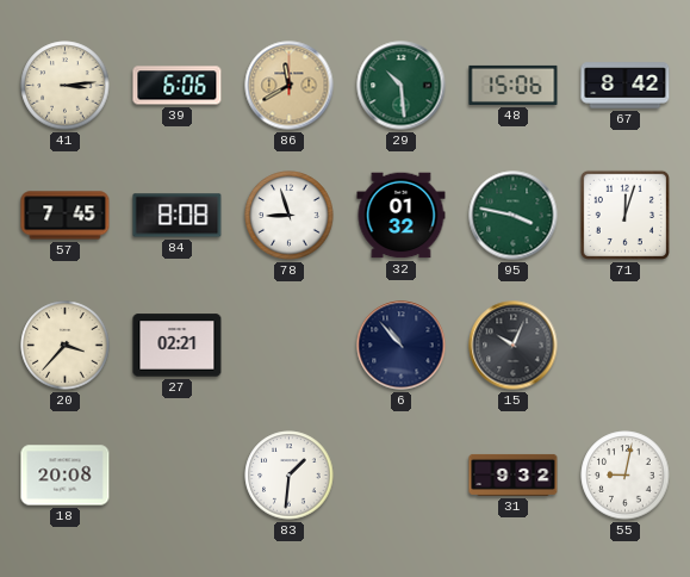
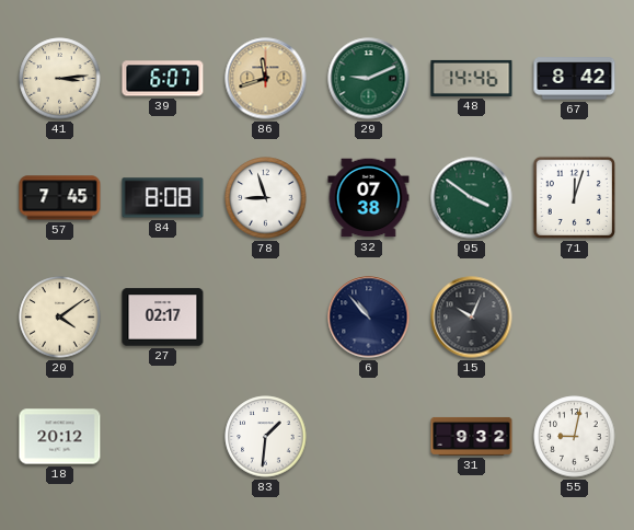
39: 6:06 -> 6:07 (163, 79)
86: 11:40 -> 11:42 (266, 79)
29: 10:29 -> 9:11 (369, 79)
48: 15:06 -> 14:46 (472, 78)
32: 01:32 -> 07:38 (369, 198)
95: 3:47 -> 3:51 (472, 198)
20: 3:37 -> 4:09 (60, 318)
27: 02:21 -> 02:17 (163, 318)
18: 20:08 -> 20:12 (60, 437)
